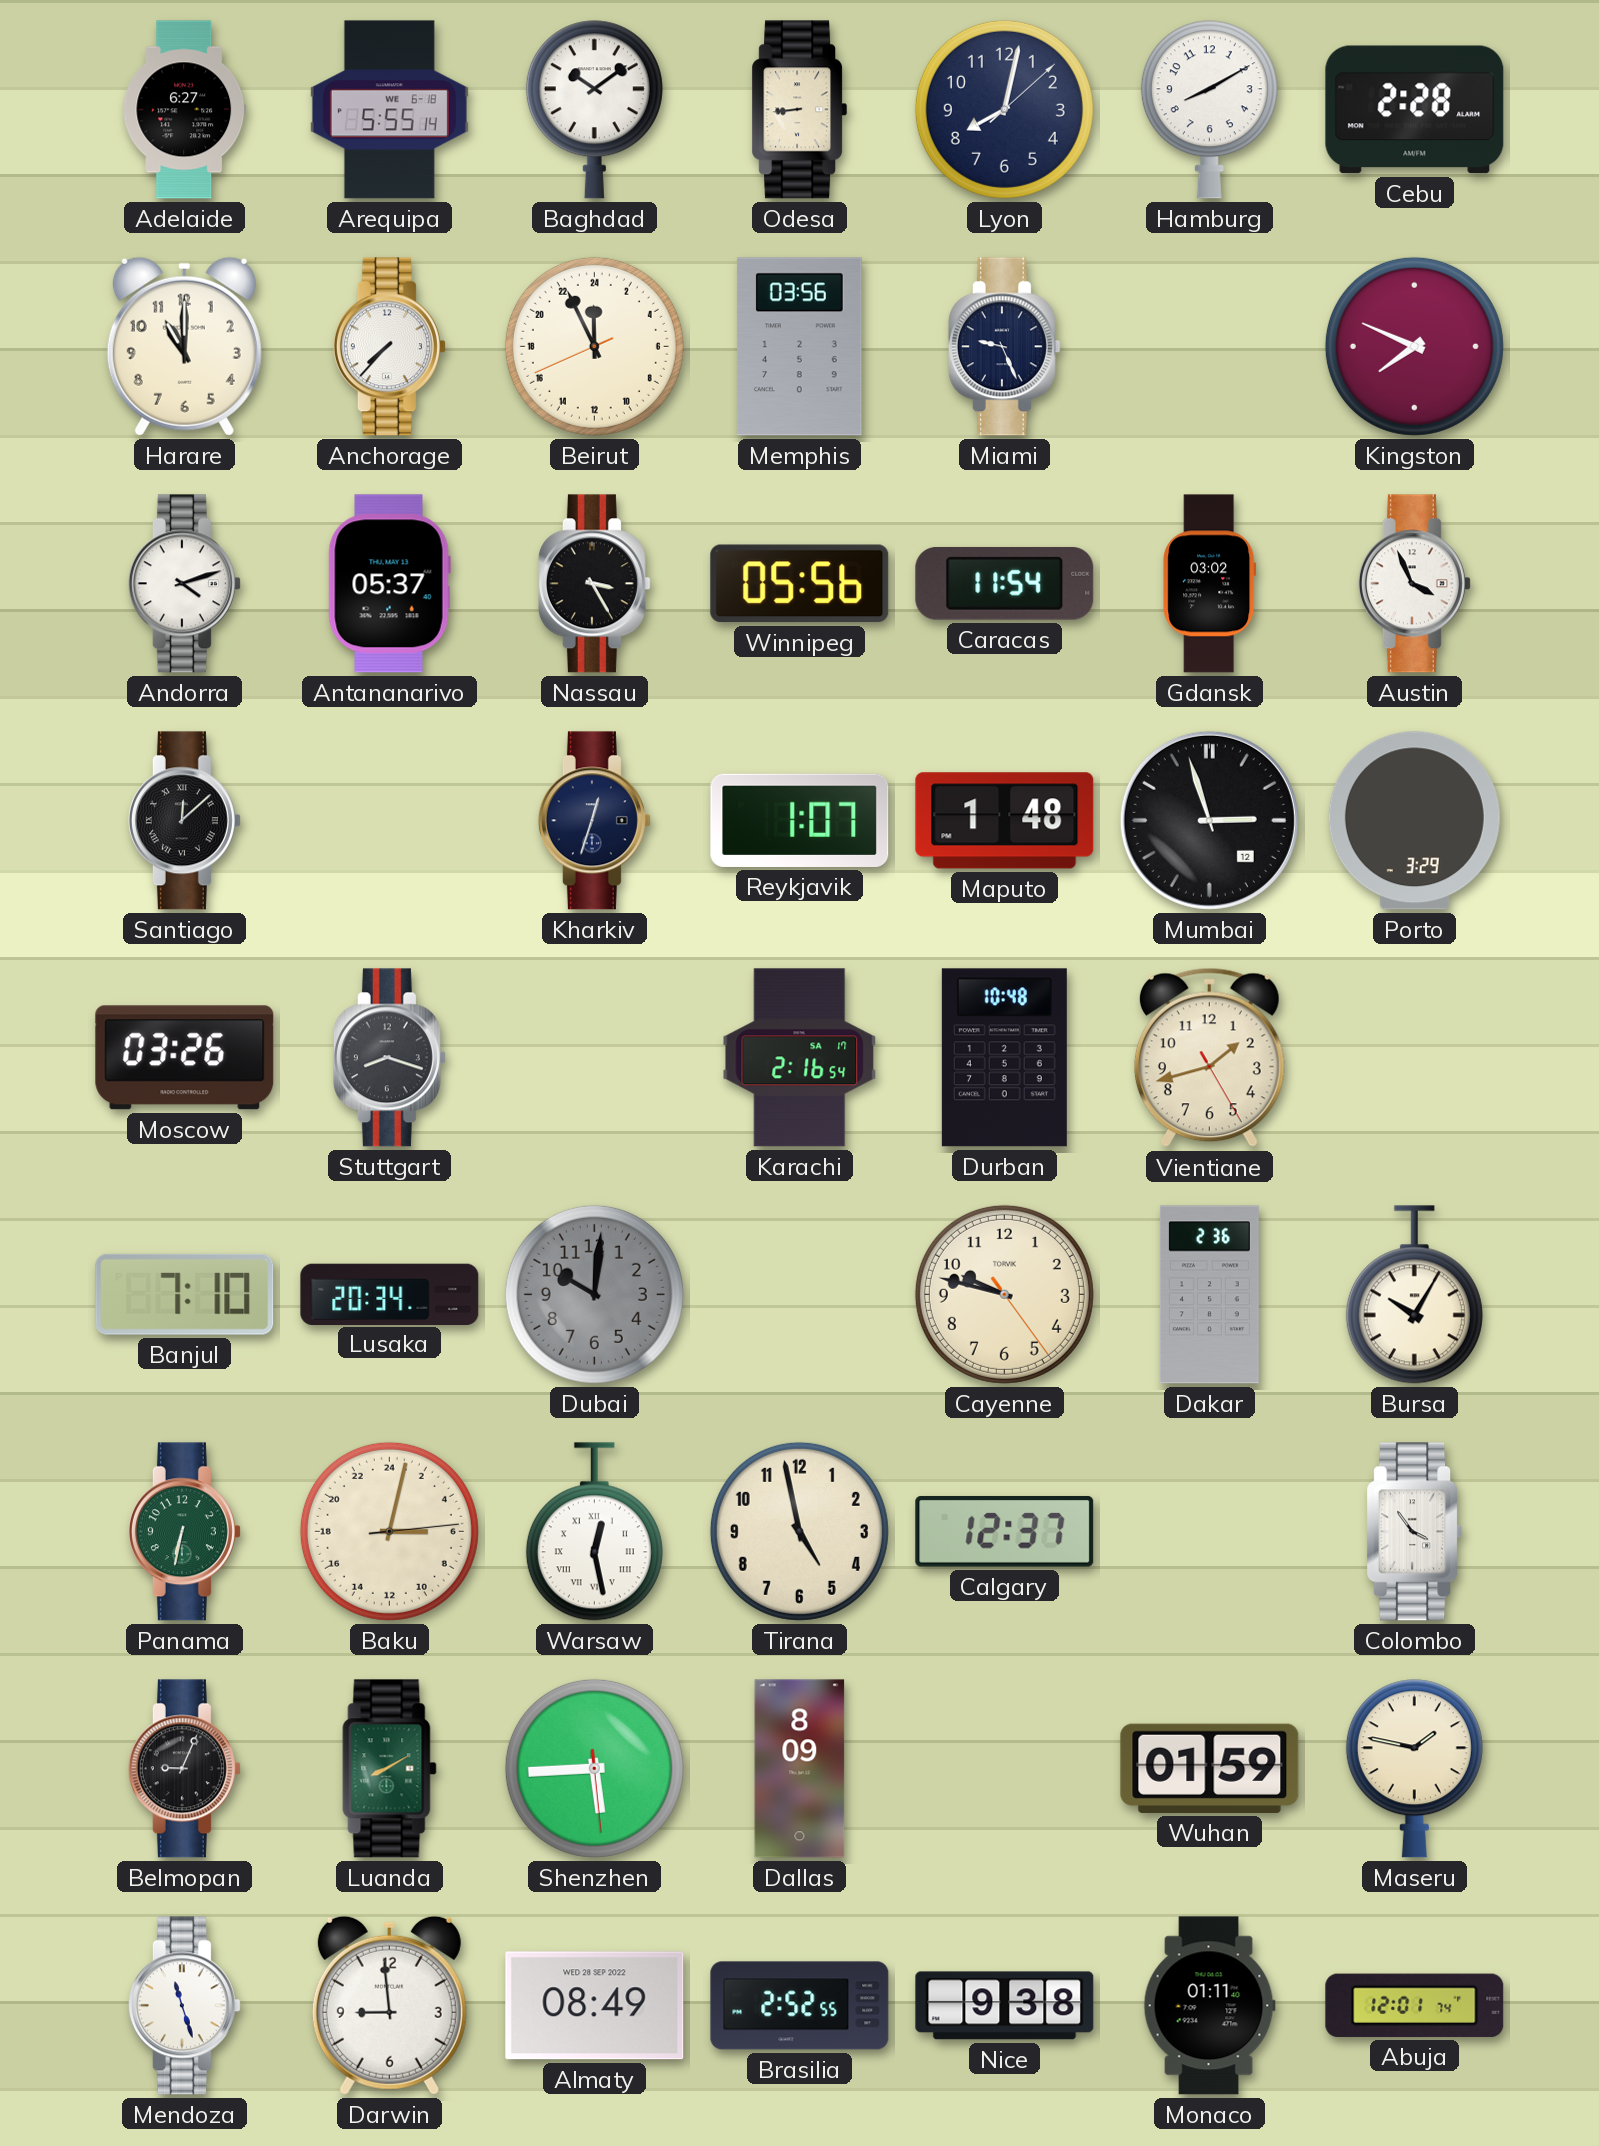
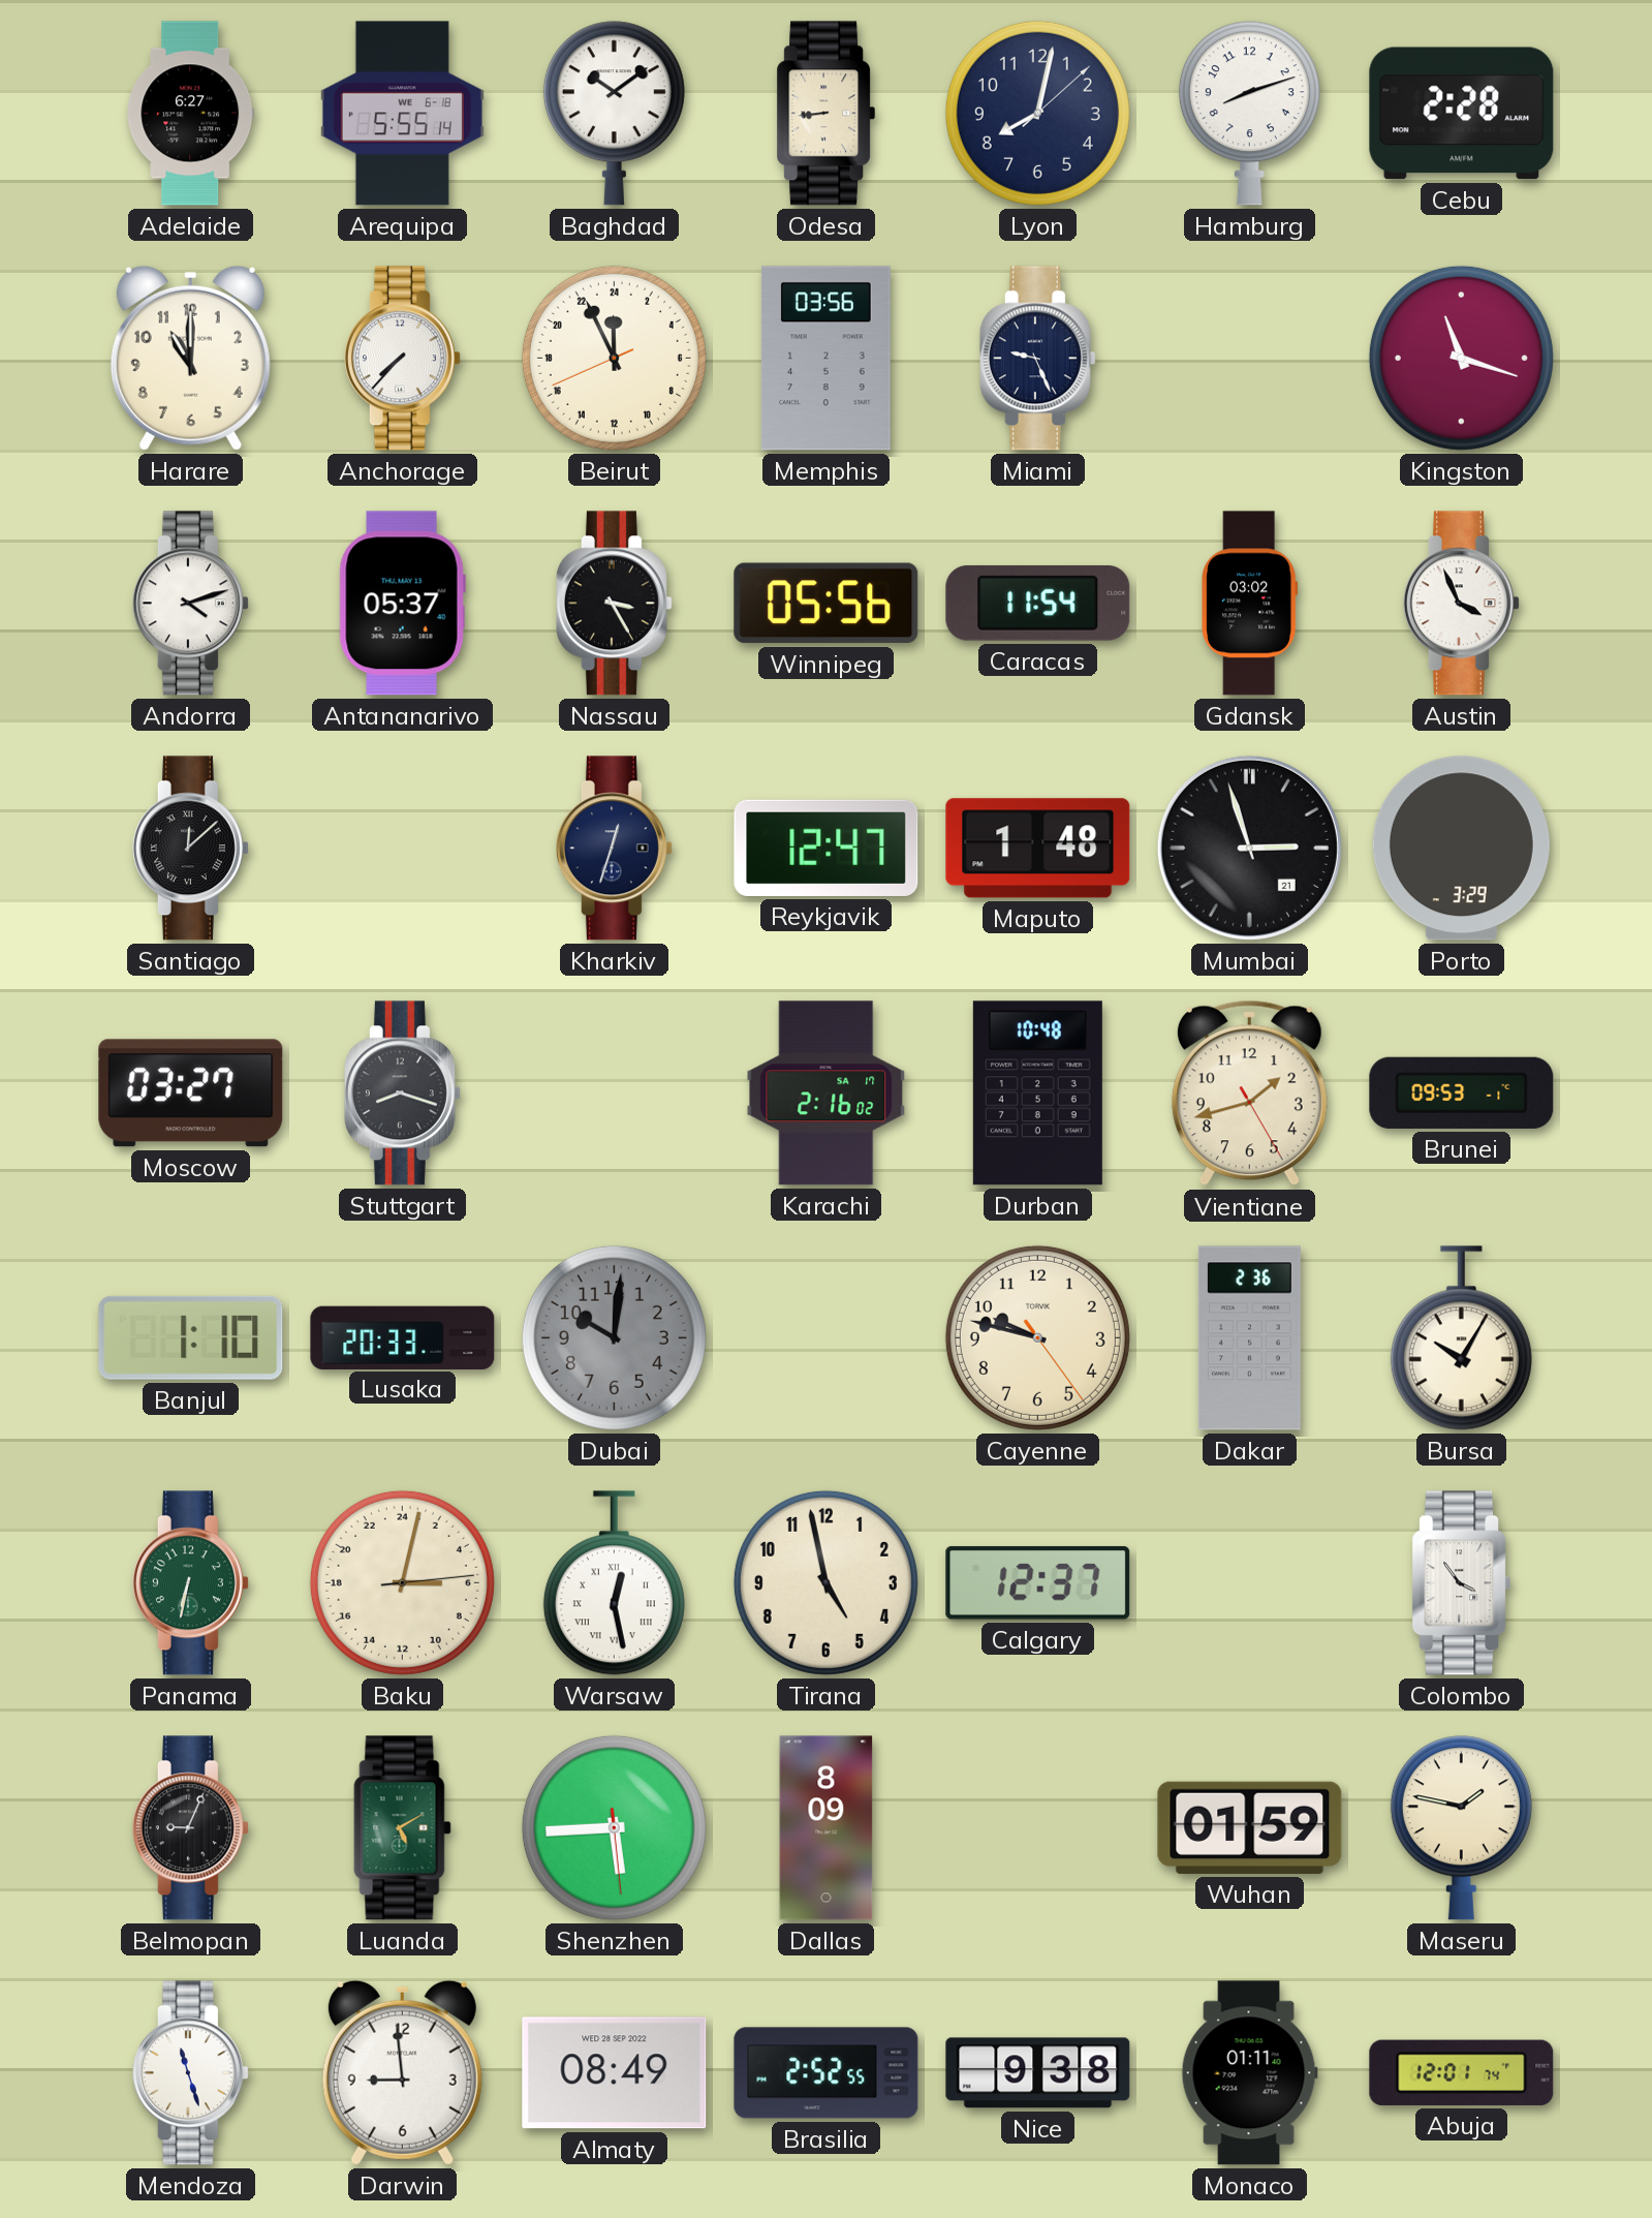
Hamburg: 8:10 -> 8:12 (1249, 114)
Kingston: 7:49 -> 11:18 (1461, 358)
Reykjavik: 1:07 -> 12:47 (827, 848)
Mumbai date: 12 -> 21 (1249, 848)
Moscow: 03:26 -> 03:27 (191, 1093)
Karachi: 2:16:54 -> 2:16:02 (827, 1093)
Brunei: none -> 09:53 (1462, 1092)
Banjul: 7:10 -> 1:10 (191, 1337)
Lusaka: 20:34 -> 20:33 (403, 1337)
Luanda: 8:10 -> 5:10 (403, 1828)
